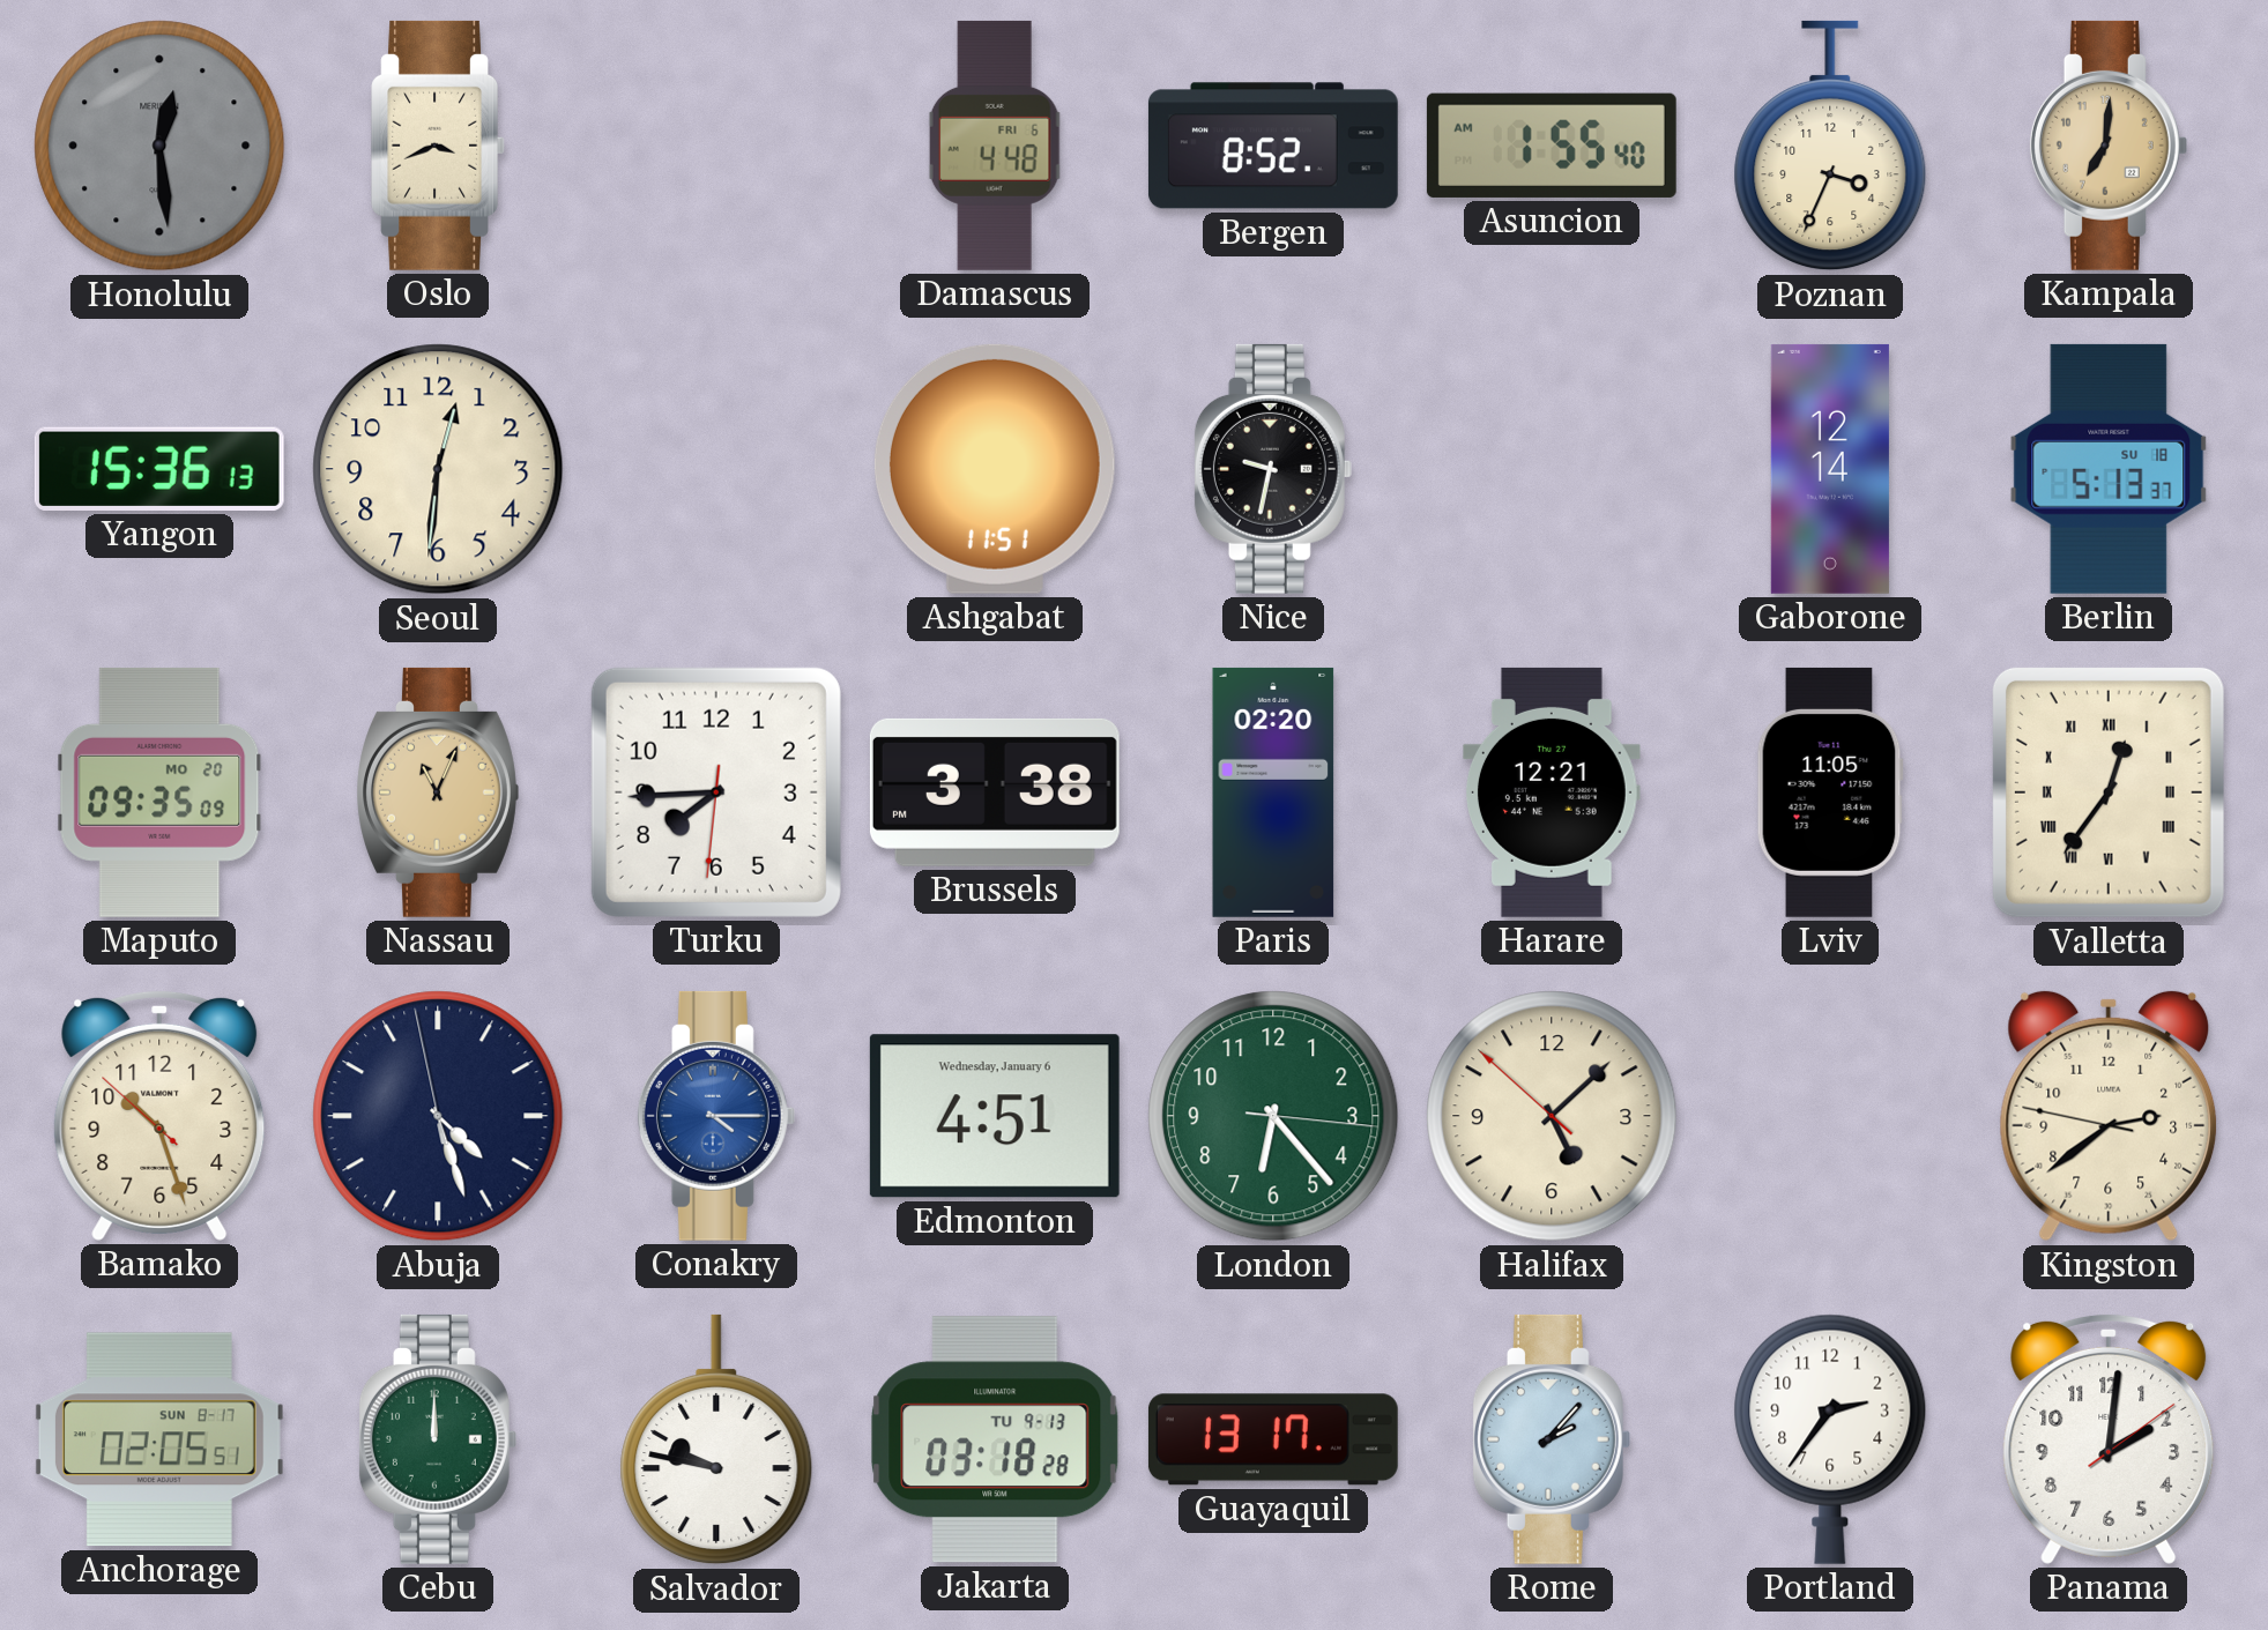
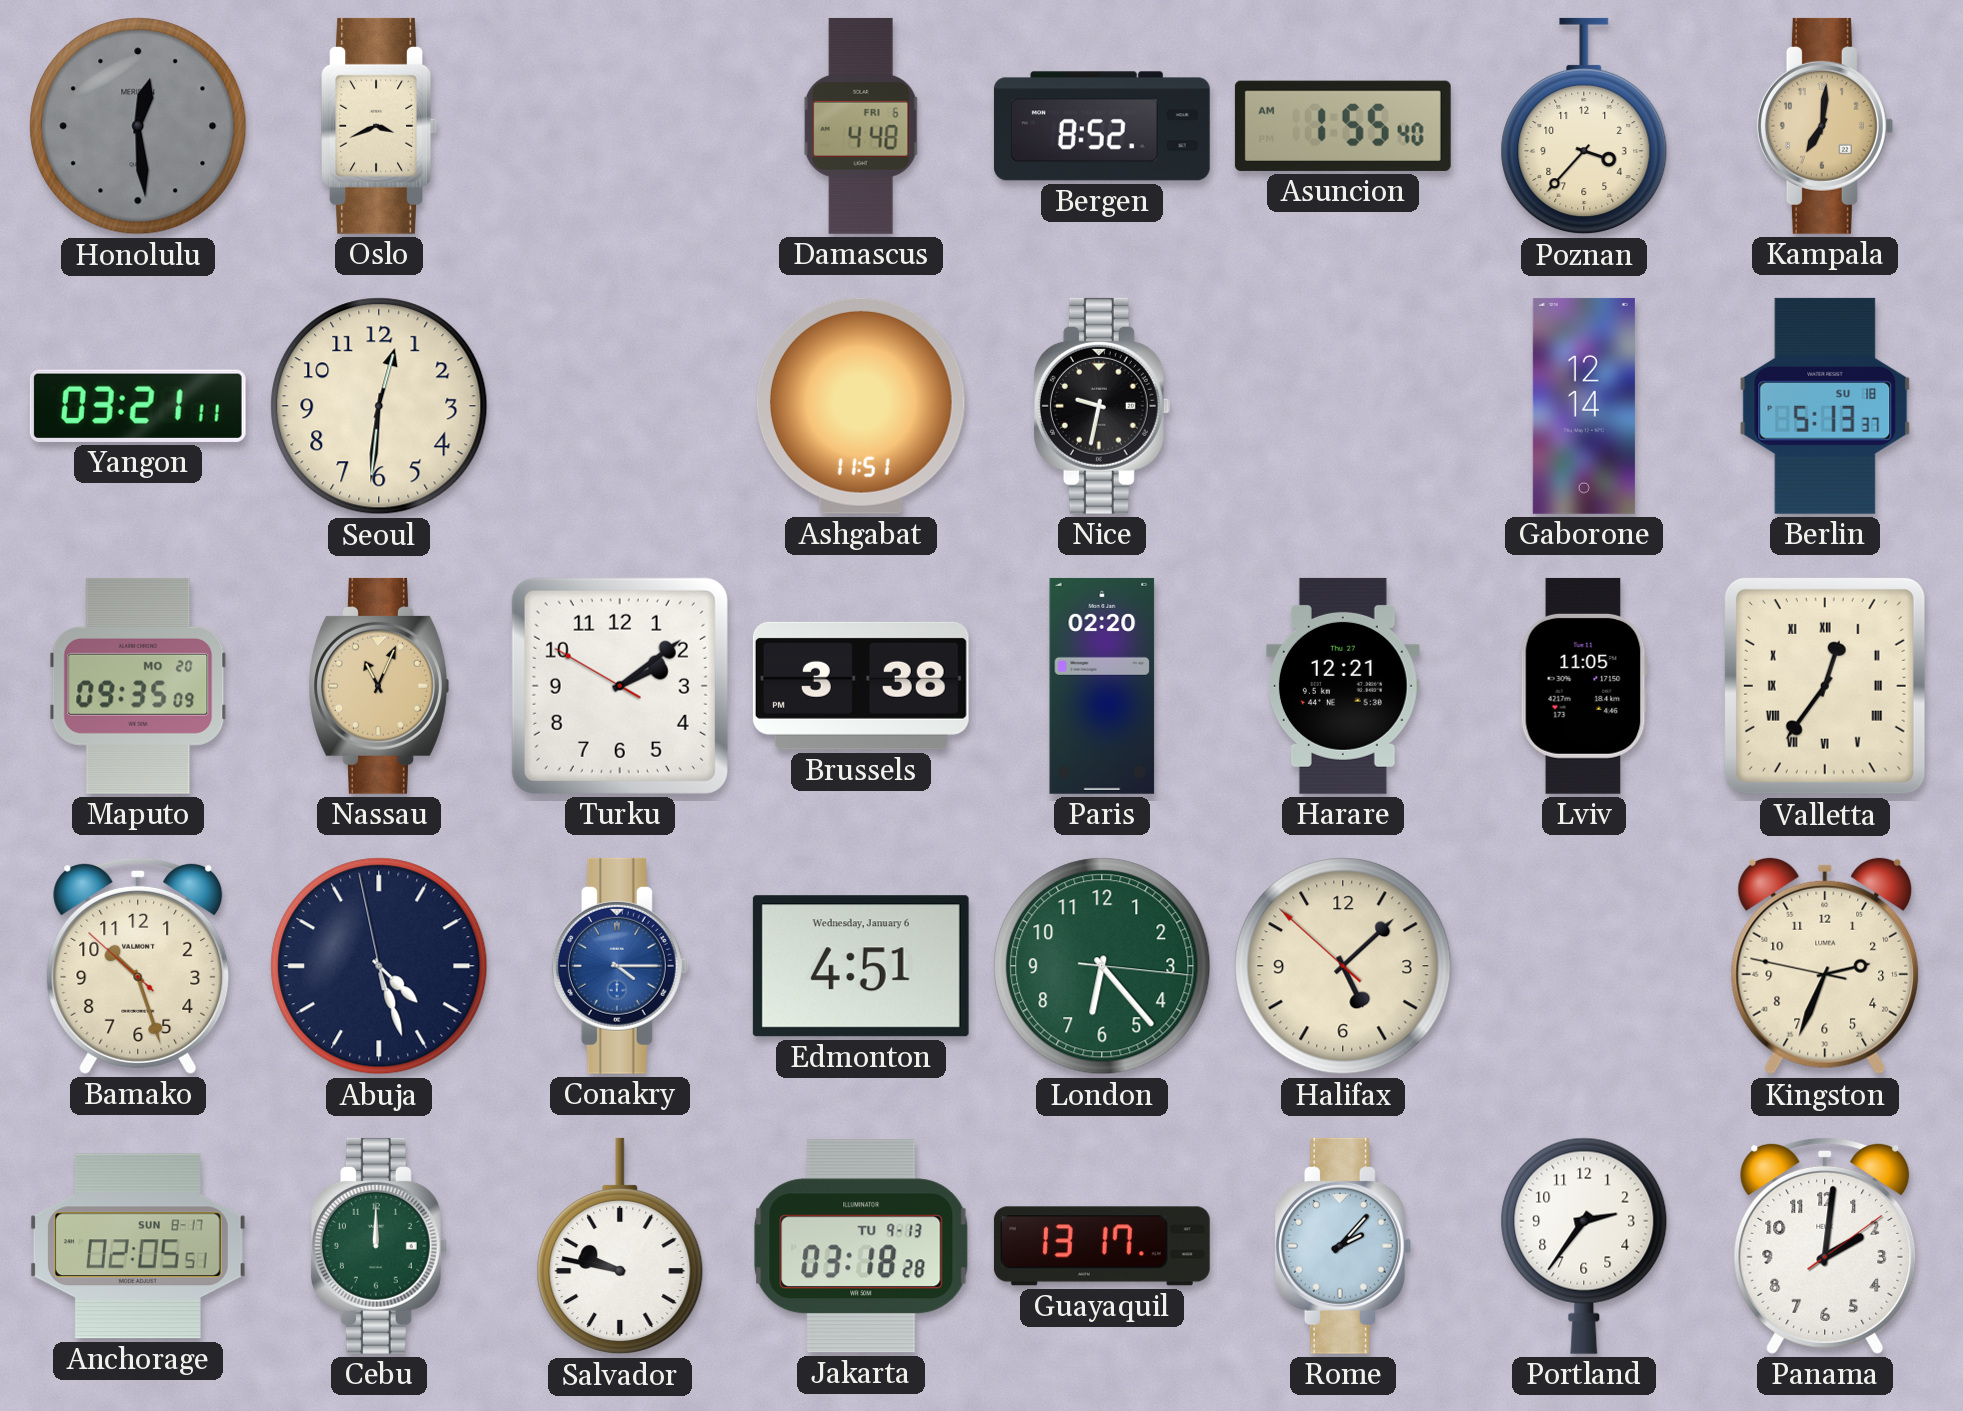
Poznan: 3:34 -> 3:37 (1584, 126)
Yangon: 15:36 -> 03:21 (138, 406)
Turku: 7:44 -> 2:08 (620, 686)
Kingston: 2:38 -> 2:33 (1825, 966)
